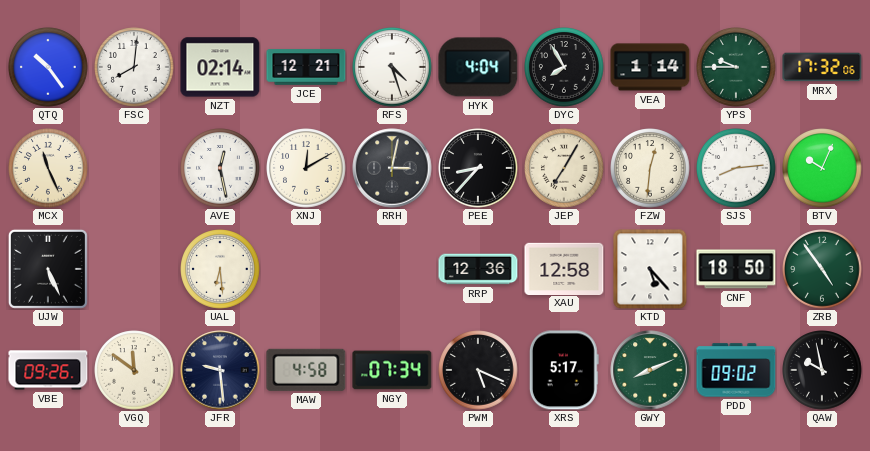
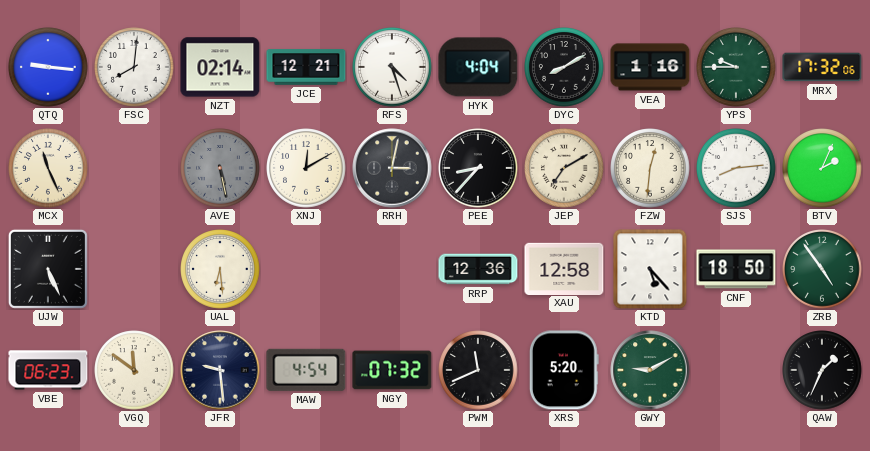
QTQ: 10:24 -> 9:16 (48, 67)
DYC: 7:55 -> 8:10 (564, 67)
VEA: 1:14 -> 1:16 (650, 67)
AVE: 12:28 -> 5:28 (220, 168)
AVE dial: white -> grey (220, 168)
JEP: 7:05 -> 7:10 (564, 168)
BTV: 10:04 -> 2:04 (822, 168)
VBE: 09:26 -> 06:23 (48, 370)
MAW: 4:58 -> 4:54 (306, 370)
NGY: 07:34 -> 07:32 (392, 370)
PWM: 5:19 -> 11:41 (478, 370)
XRS: 5:17 -> 5:20 (564, 370)
GWY: 8:11 -> 9:10 (650, 370)
PDD: 09:02 -> none (736, 370)
QAW: 9:58 -> 1:34 (822, 370)
